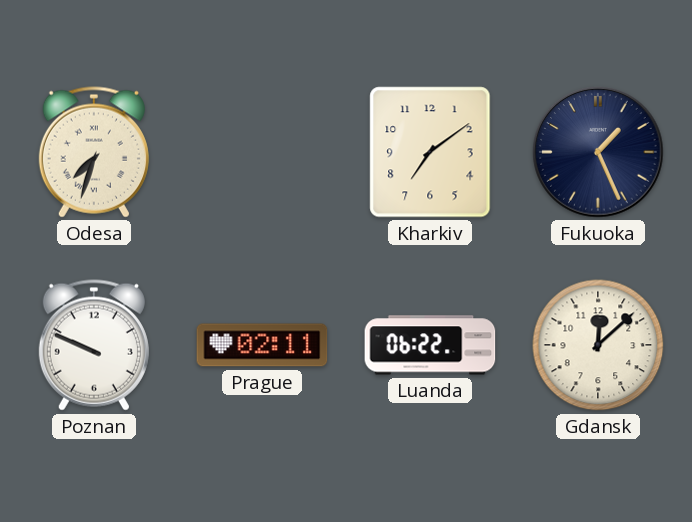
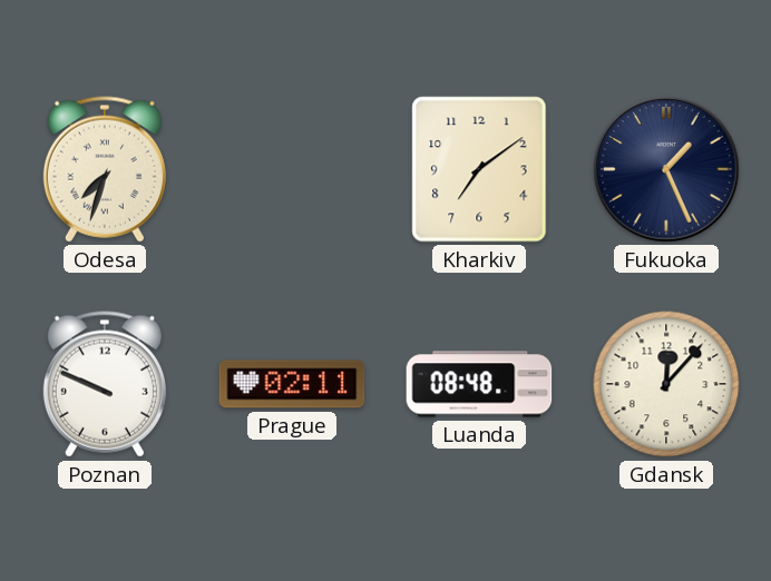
Luanda: 06:22 -> 08:48 (479, 384)
Gdansk: 12:08 -> 12:07 (666, 384)
